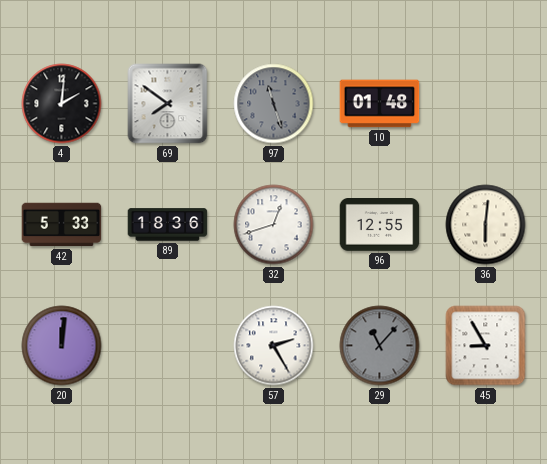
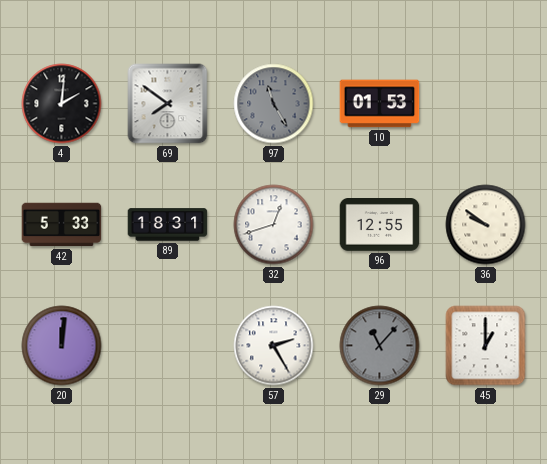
97: 11:27 -> 11:25 (274, 104)
10: 01:48 -> 01:53 (380, 104)
89: 18:36 -> 18:31 (168, 225)
36: 6:01 -> 9:51 (486, 225)
45: 8:55 -> 1:00 (486, 346)
